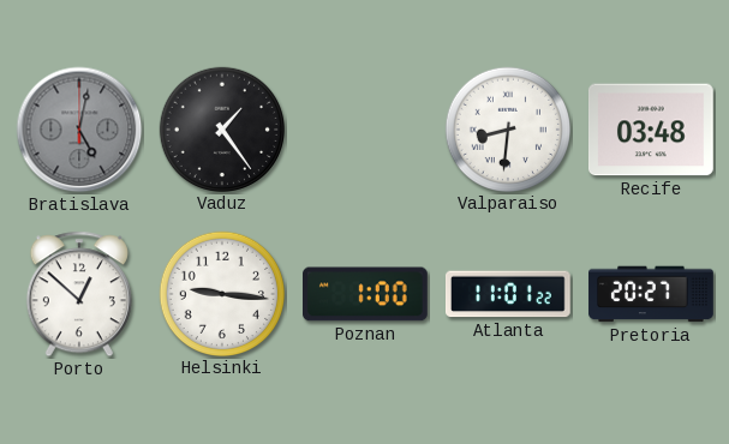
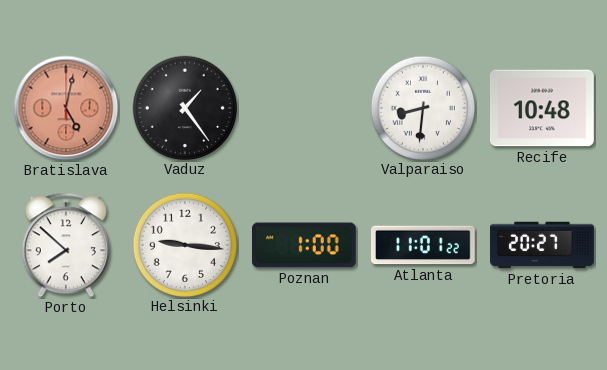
Bratislava dial: grey -> salmon (66, 108)
Recife: 03:48 -> 10:48 (542, 108)
Porto: 12:52 -> 7:52 (66, 245)
